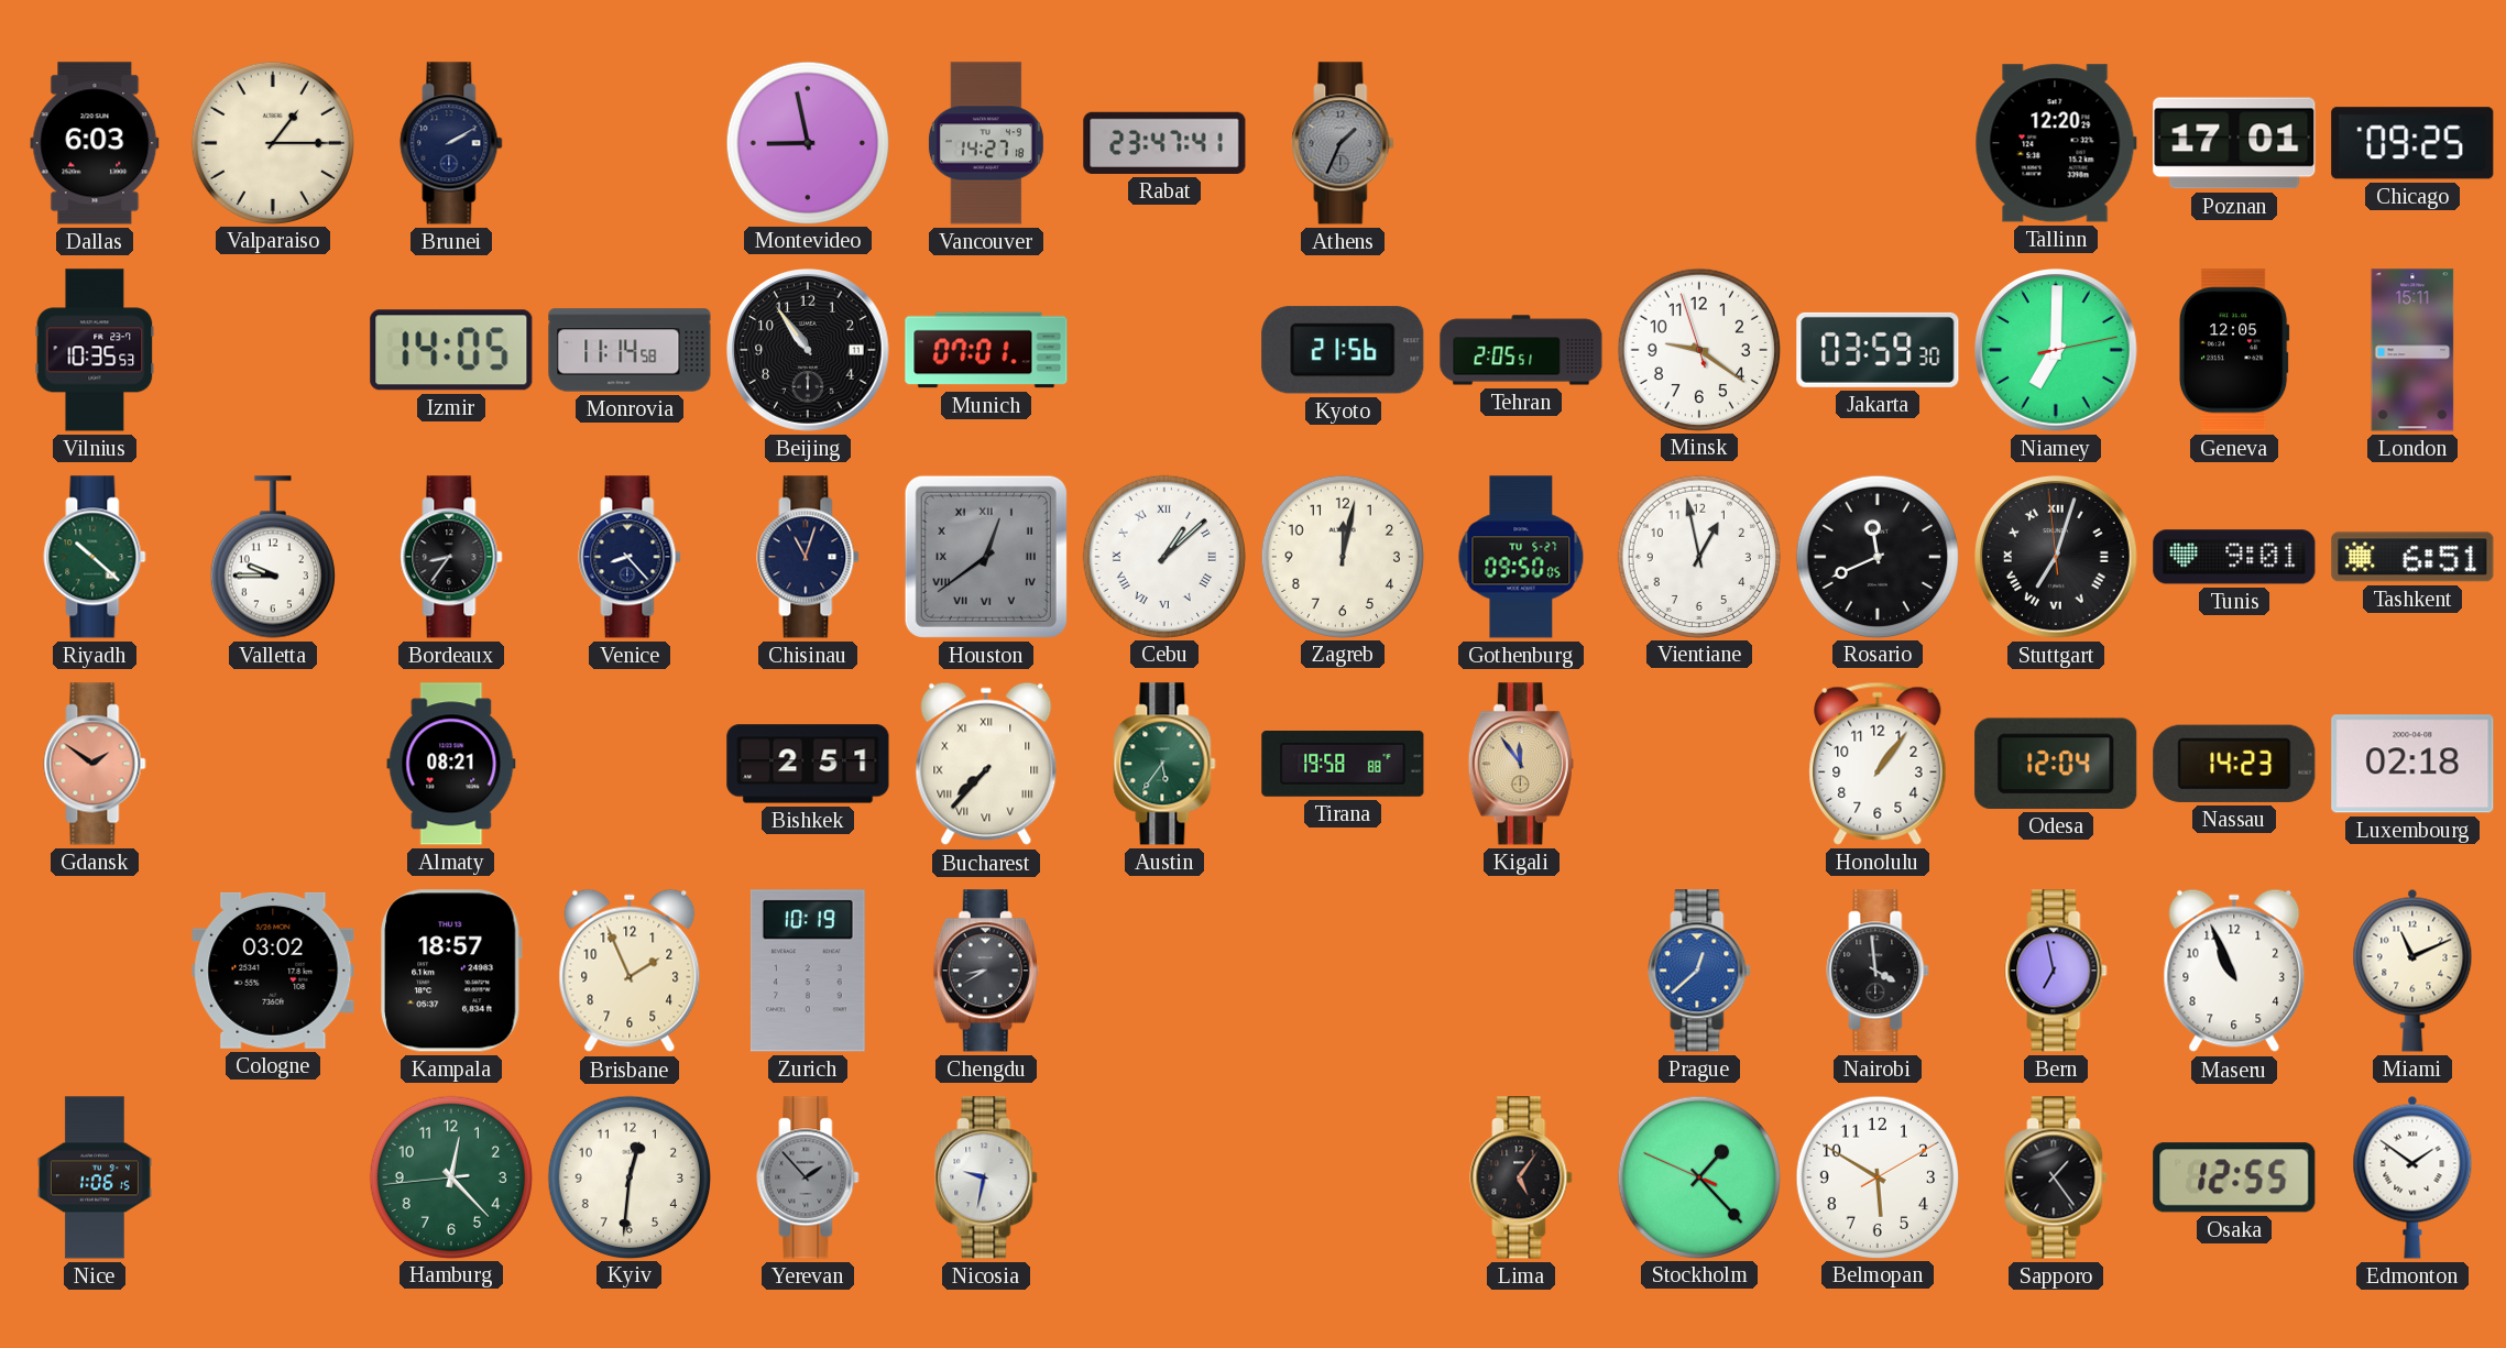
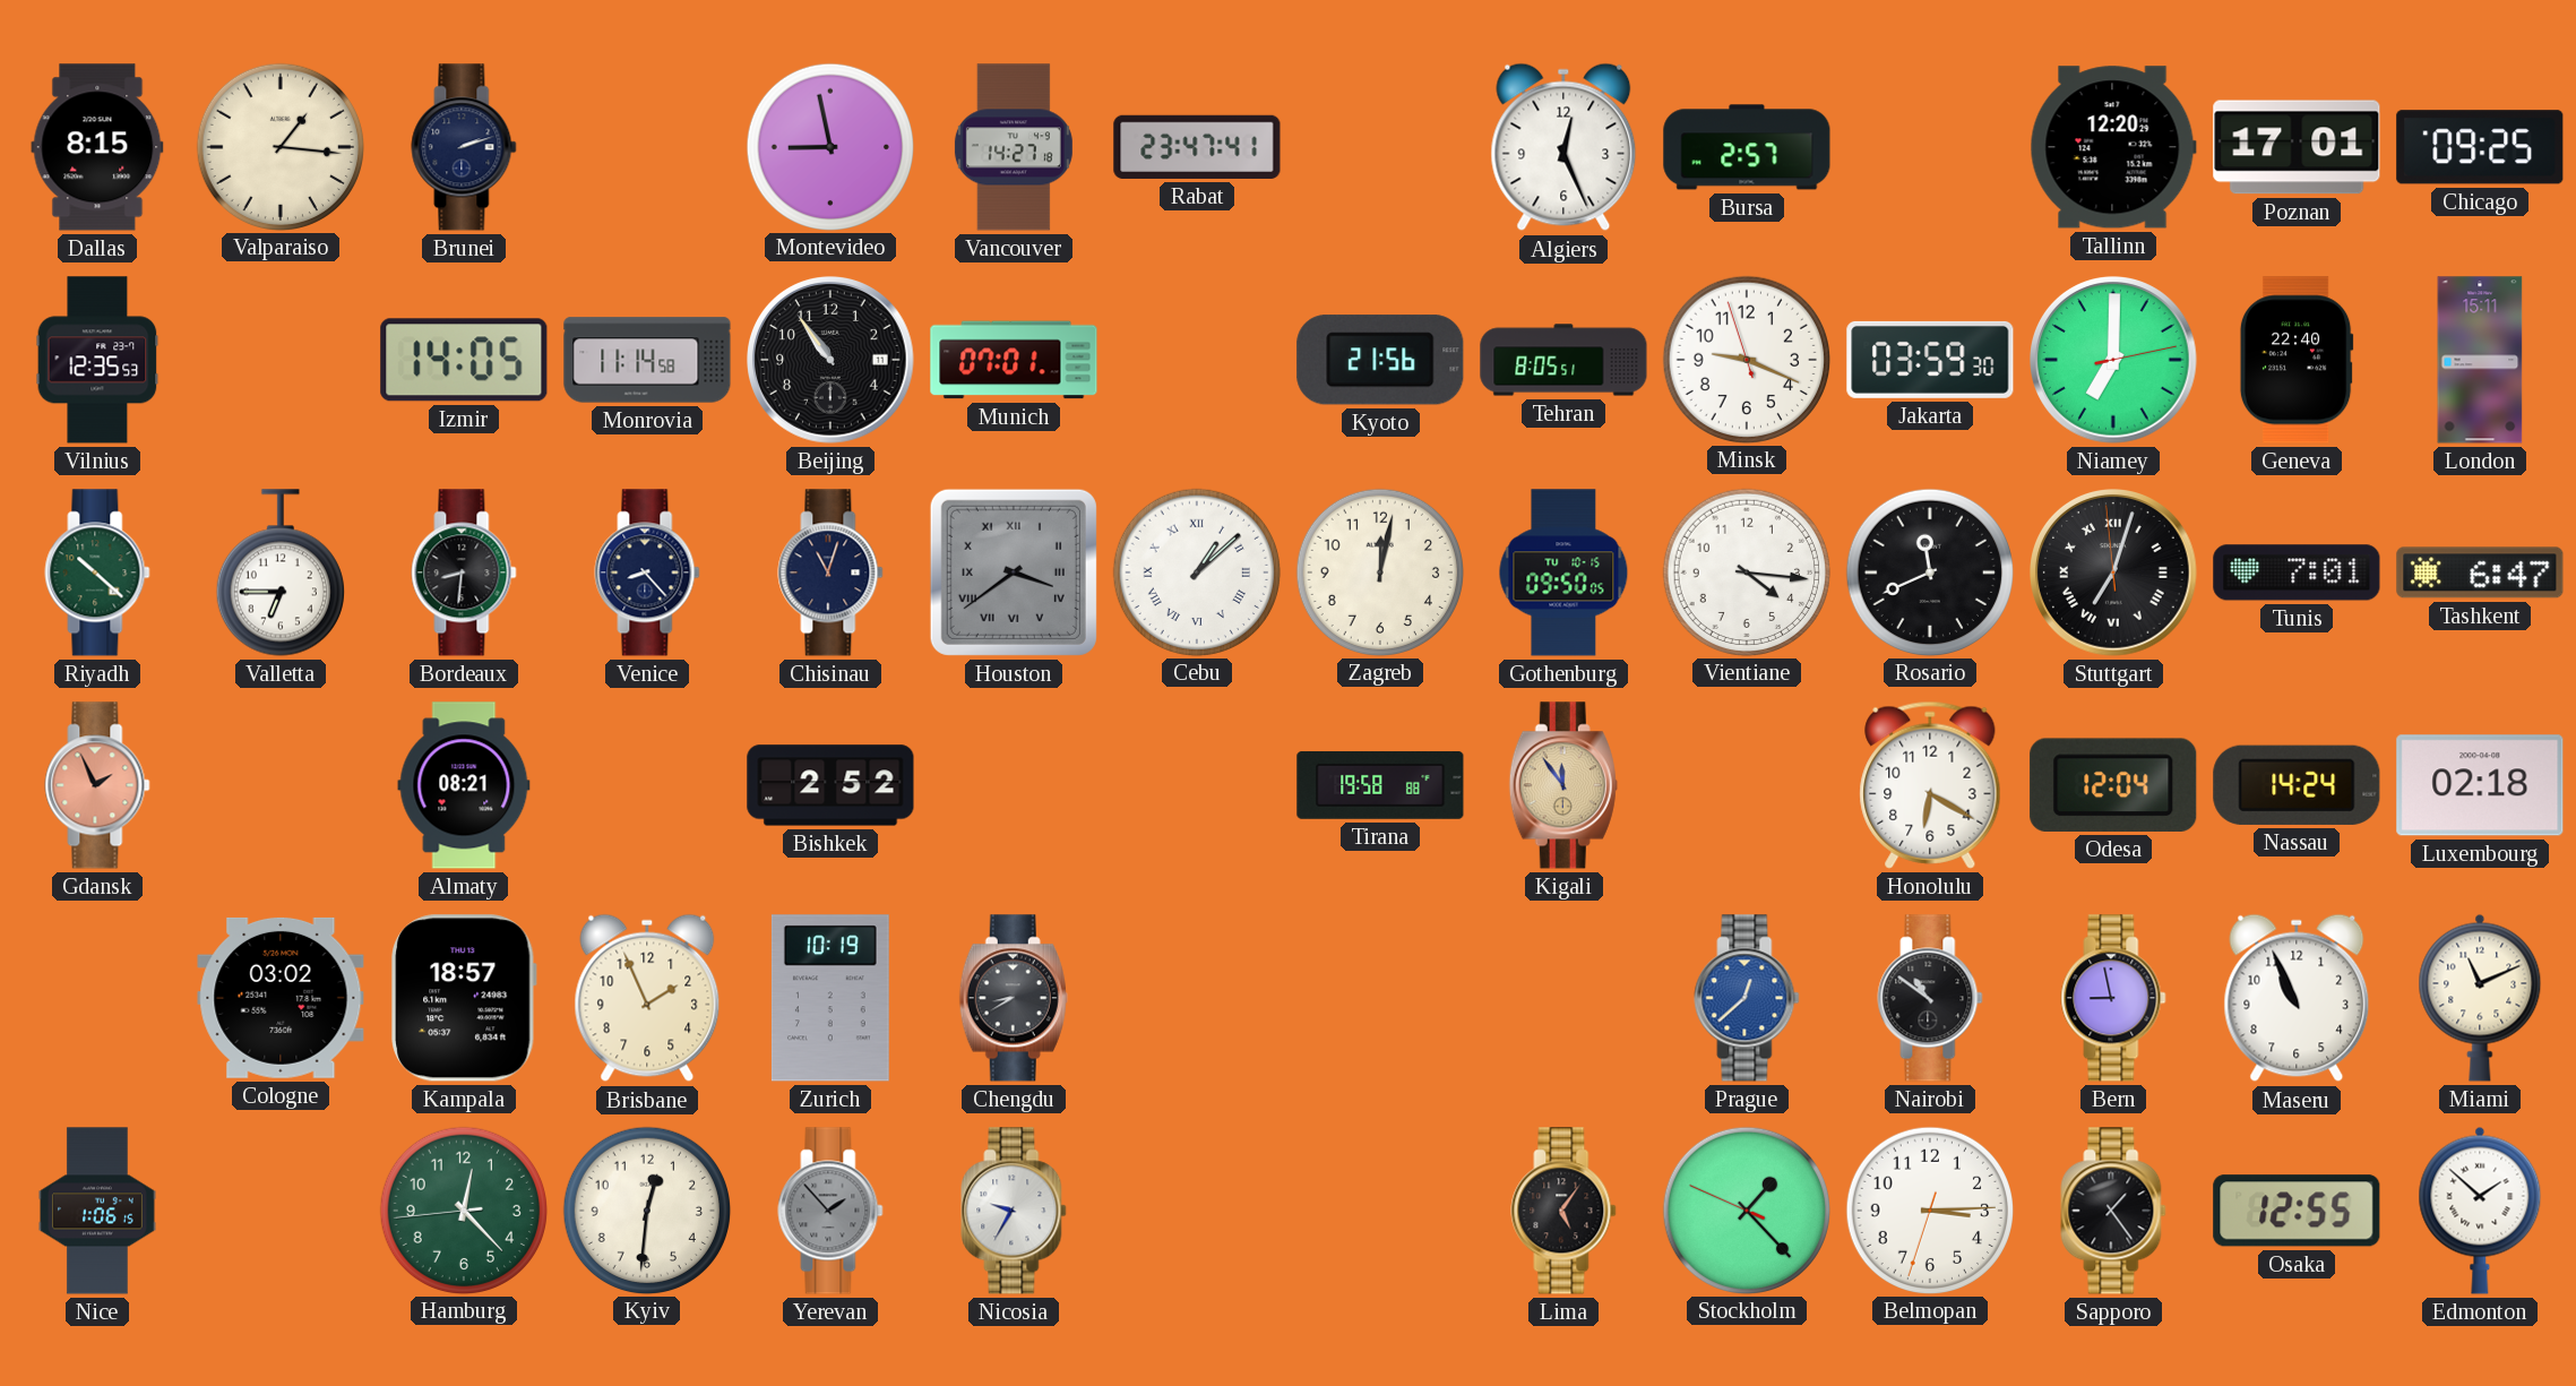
Dallas: 6:03 -> 8:15 (97, 147)
Valparaiso: 1:15 -> 1:16 (279, 146)
Brunei: 2:10 -> 2:12 (464, 147)
Athens: 1:34 -> none (1343, 143)
Algiers: none -> 12:26 (1563, 147)
Bursa: none -> 2:57 (1747, 147)
Vilnius: 10:35 -> 12:35 (97, 360)
Tehran: 2:05 -> 8:05 (1563, 360)
Minsk: 9:20 -> 9:18 (1746, 359)
Geneva: 12:05 -> 22:40 (2297, 360)
Valletta: 9:45 -> 6:45 (281, 573)
Bordeaux: 8:36 -> 8:31 (464, 573)
Houston: 12:39 -> 3:39 (1014, 573)
Gothenburg date: TU 5-27 -> TU 10-15 (1563, 573)
Vientiane: 12:58 -> 4:16 (1746, 571)
Tunis: 9:01 -> 7:01 (2297, 573)
Tashkent: 6:51 -> 6:47 (2480, 573)
Gdansk: 1:51 -> 1:56 (97, 785)
Bishkek: 2:51 -> 2:52 (830, 785)
Bucharest: 7:37 -> none (986, 764)
Austin: 5:36 -> none (1164, 764)
Honolulu: 1:06 -> 6:20 (1930, 785)
Nassau: 14:23 -> 14:24 (2297, 785)
Nairobi: 3:59 -> 10:51 (1930, 998)
Bern: 6:58 -> 8:58 (2113, 998)
Nicosia: 9:32 -> 9:35 (1014, 1211)
Belmopan: 5:50 -> 3:14 (1929, 1209)
Edmonton: 1:51 -> 1:52 (2480, 1211)
